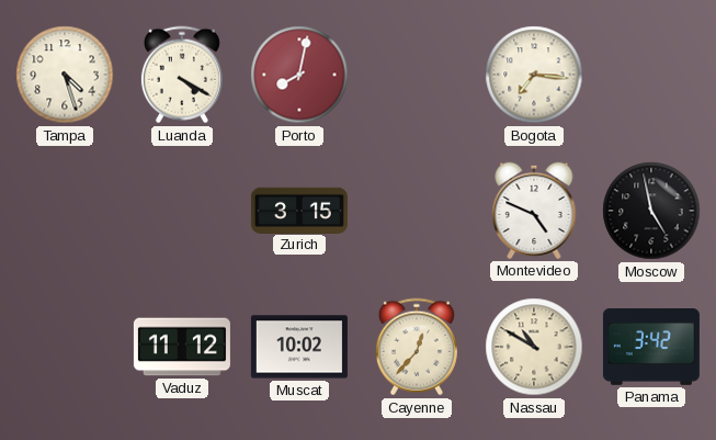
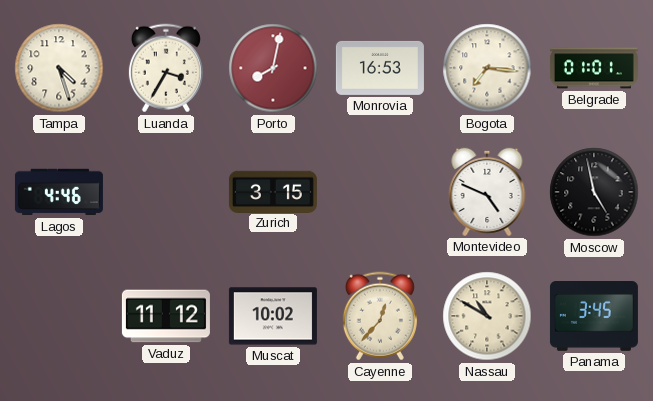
Luanda: 4:20 -> 3:35 (166, 68)
Monrovia: none -> 16:53 (380, 68)
Belgrade: none -> 01:01 (594, 68)
Lagos: none -> 4:46 (59, 192)
Panama: 3:42 -> 3:45 (594, 317)
